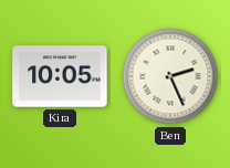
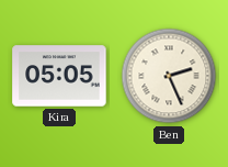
Kira: 10:05 -> 05:05 (59, 76)
